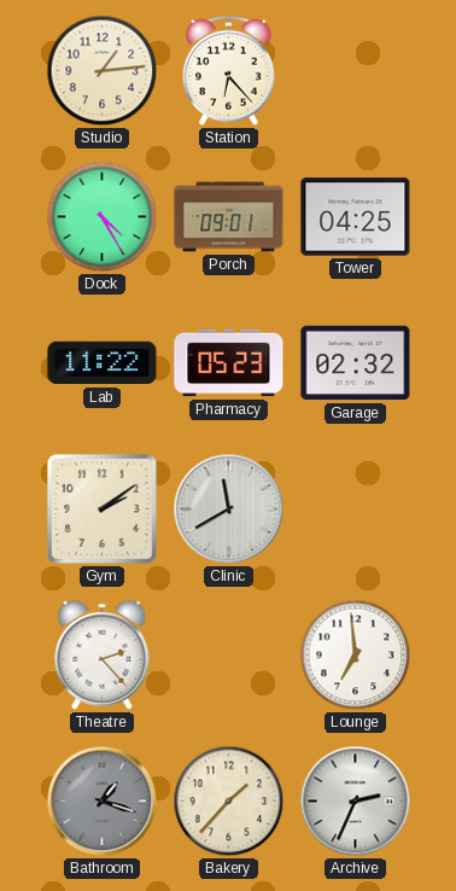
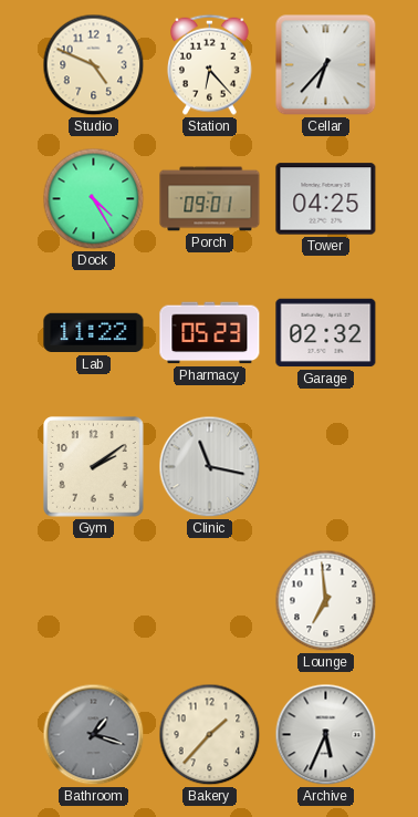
Studio: 1:14 -> 4:49 (94, 65)
Cellar: none -> 6:37 (326, 65)
Clinic: 11:40 -> 11:17 (210, 467)
Theatre: 2:23 -> none (103, 654)
Archive: 2:34 -> 5:34 (326, 735)
